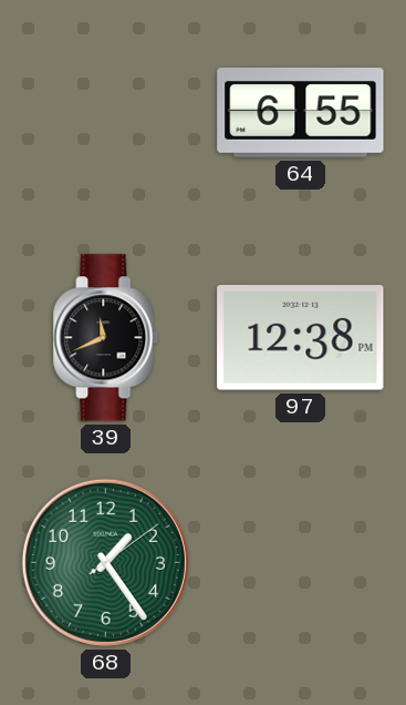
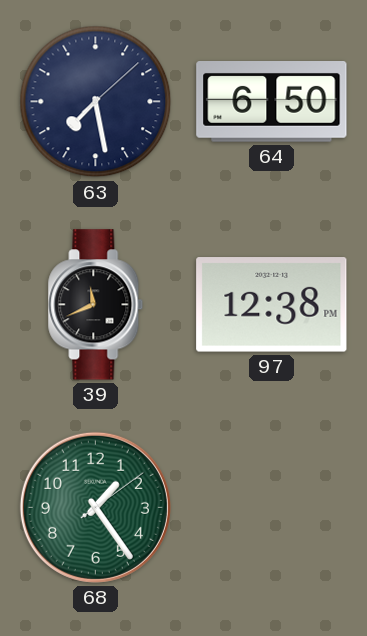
63: none -> 7:28 (96, 102)
64: 6:55 -> 6:50 (272, 102)
